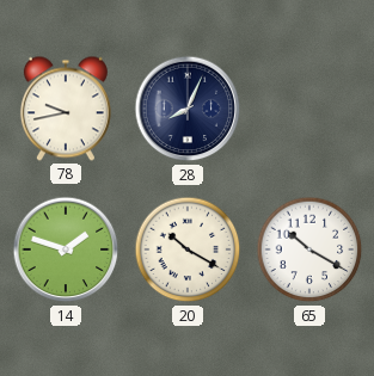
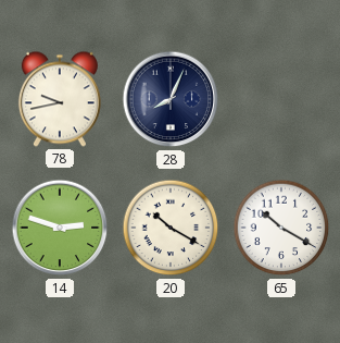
14: 1:48 -> 2:48 (60, 228)
